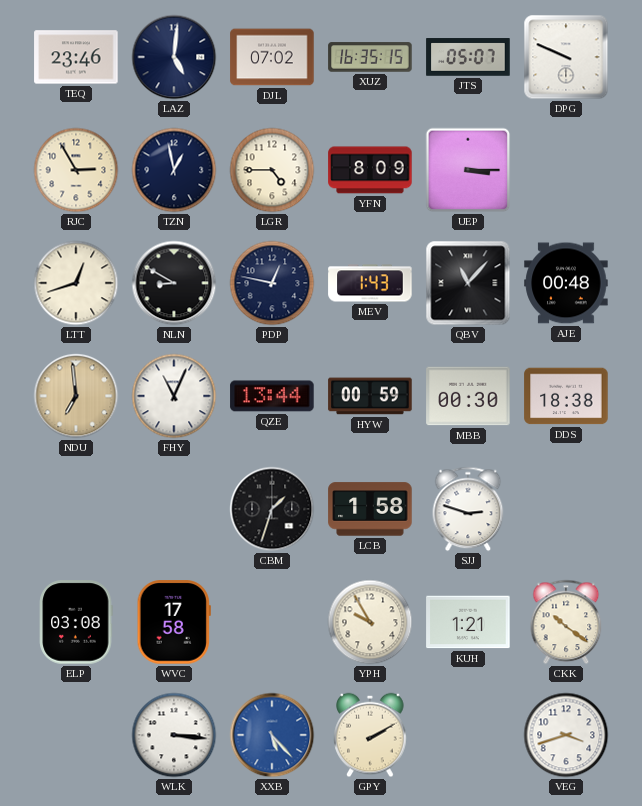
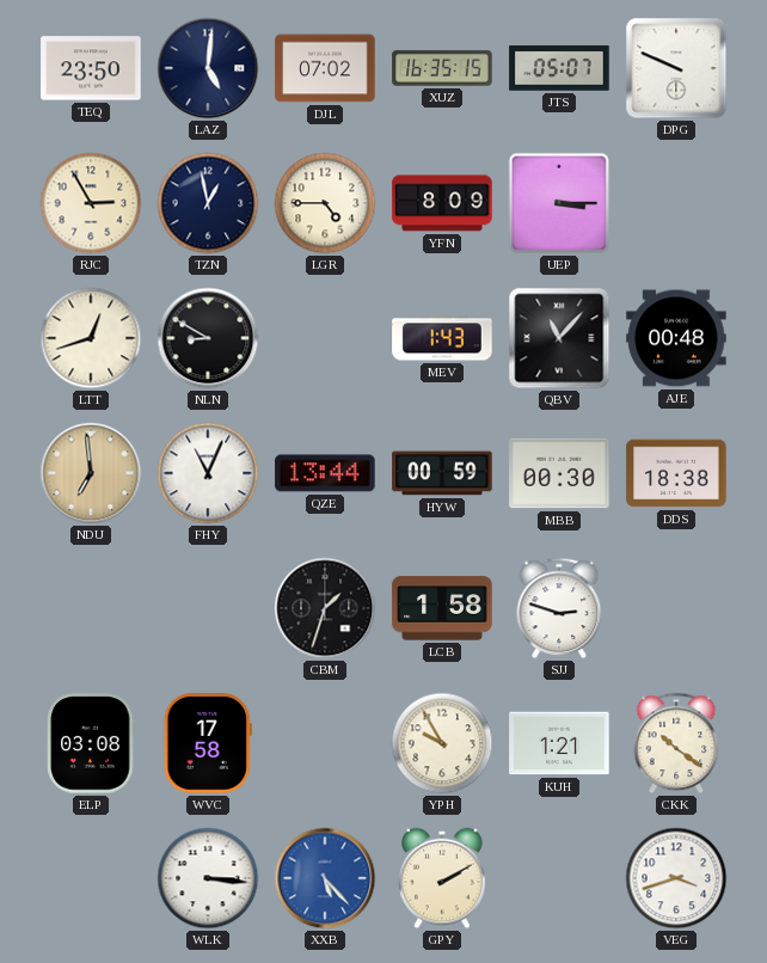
TEQ: 23:46 -> 23:50 (91, 68)
PDP: 12:47 -> none (272, 283)
